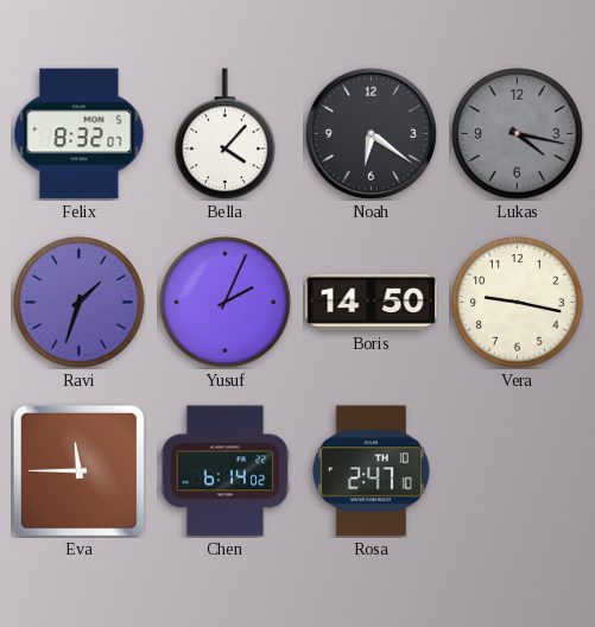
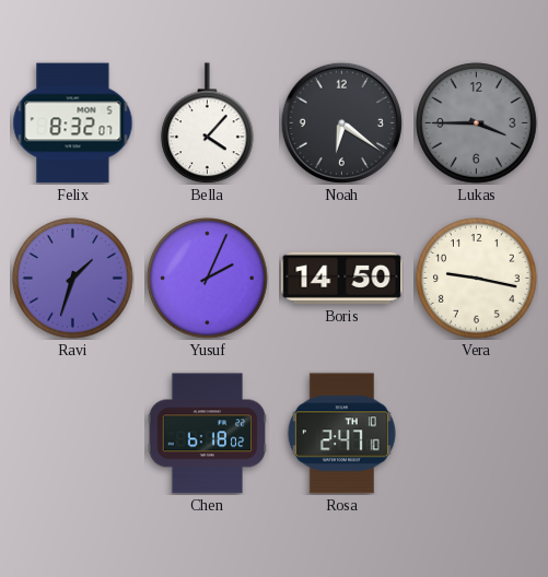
Lukas: 4:17 -> 3:45 (477, 123)
Eva: 11:45 -> none (78, 470)
Chen: 6:14 -> 6:18 (208, 434)
